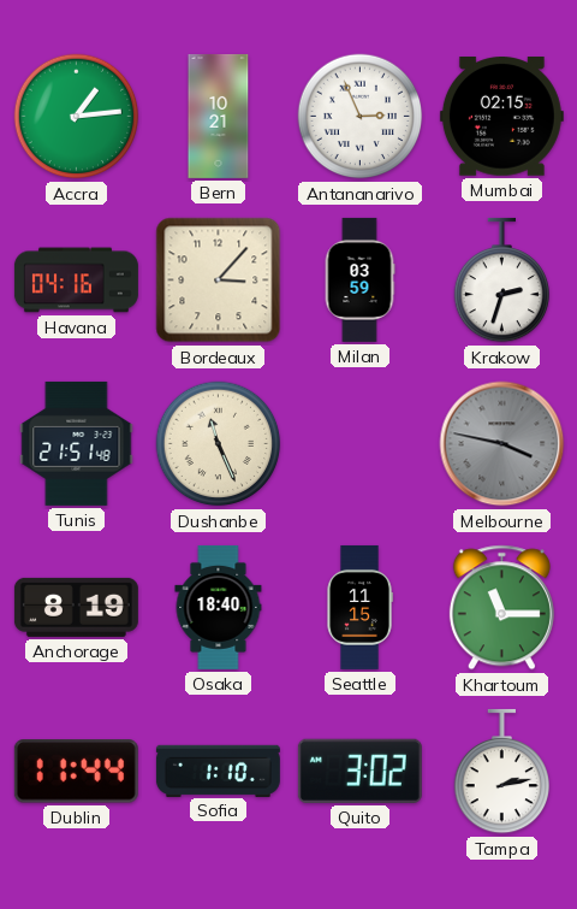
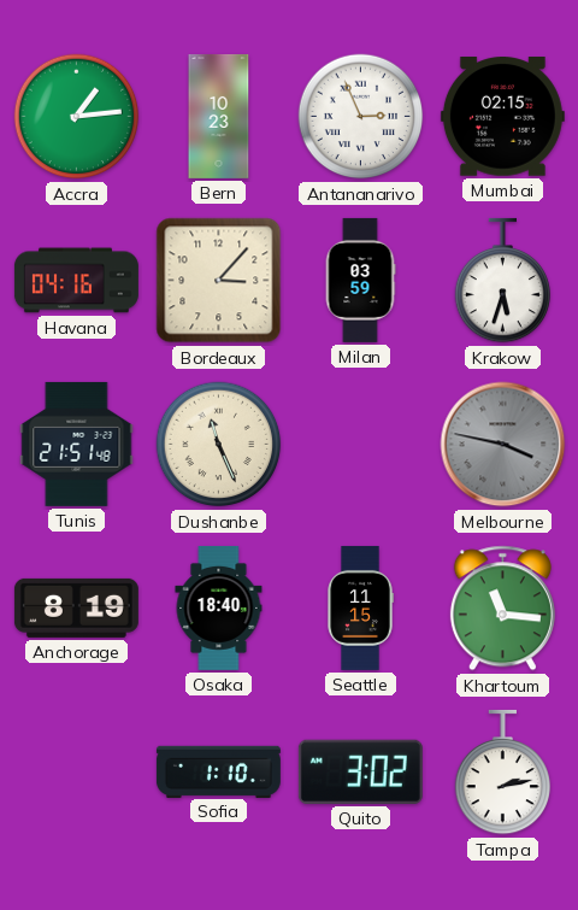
Bern: 10:21 -> 10:23 (219, 116)
Krakow: 2:33 -> 5:33 (503, 281)
Khartoum: 11:15 -> 11:16 (502, 609)
Dublin: 11:44 -> none (76, 772)
